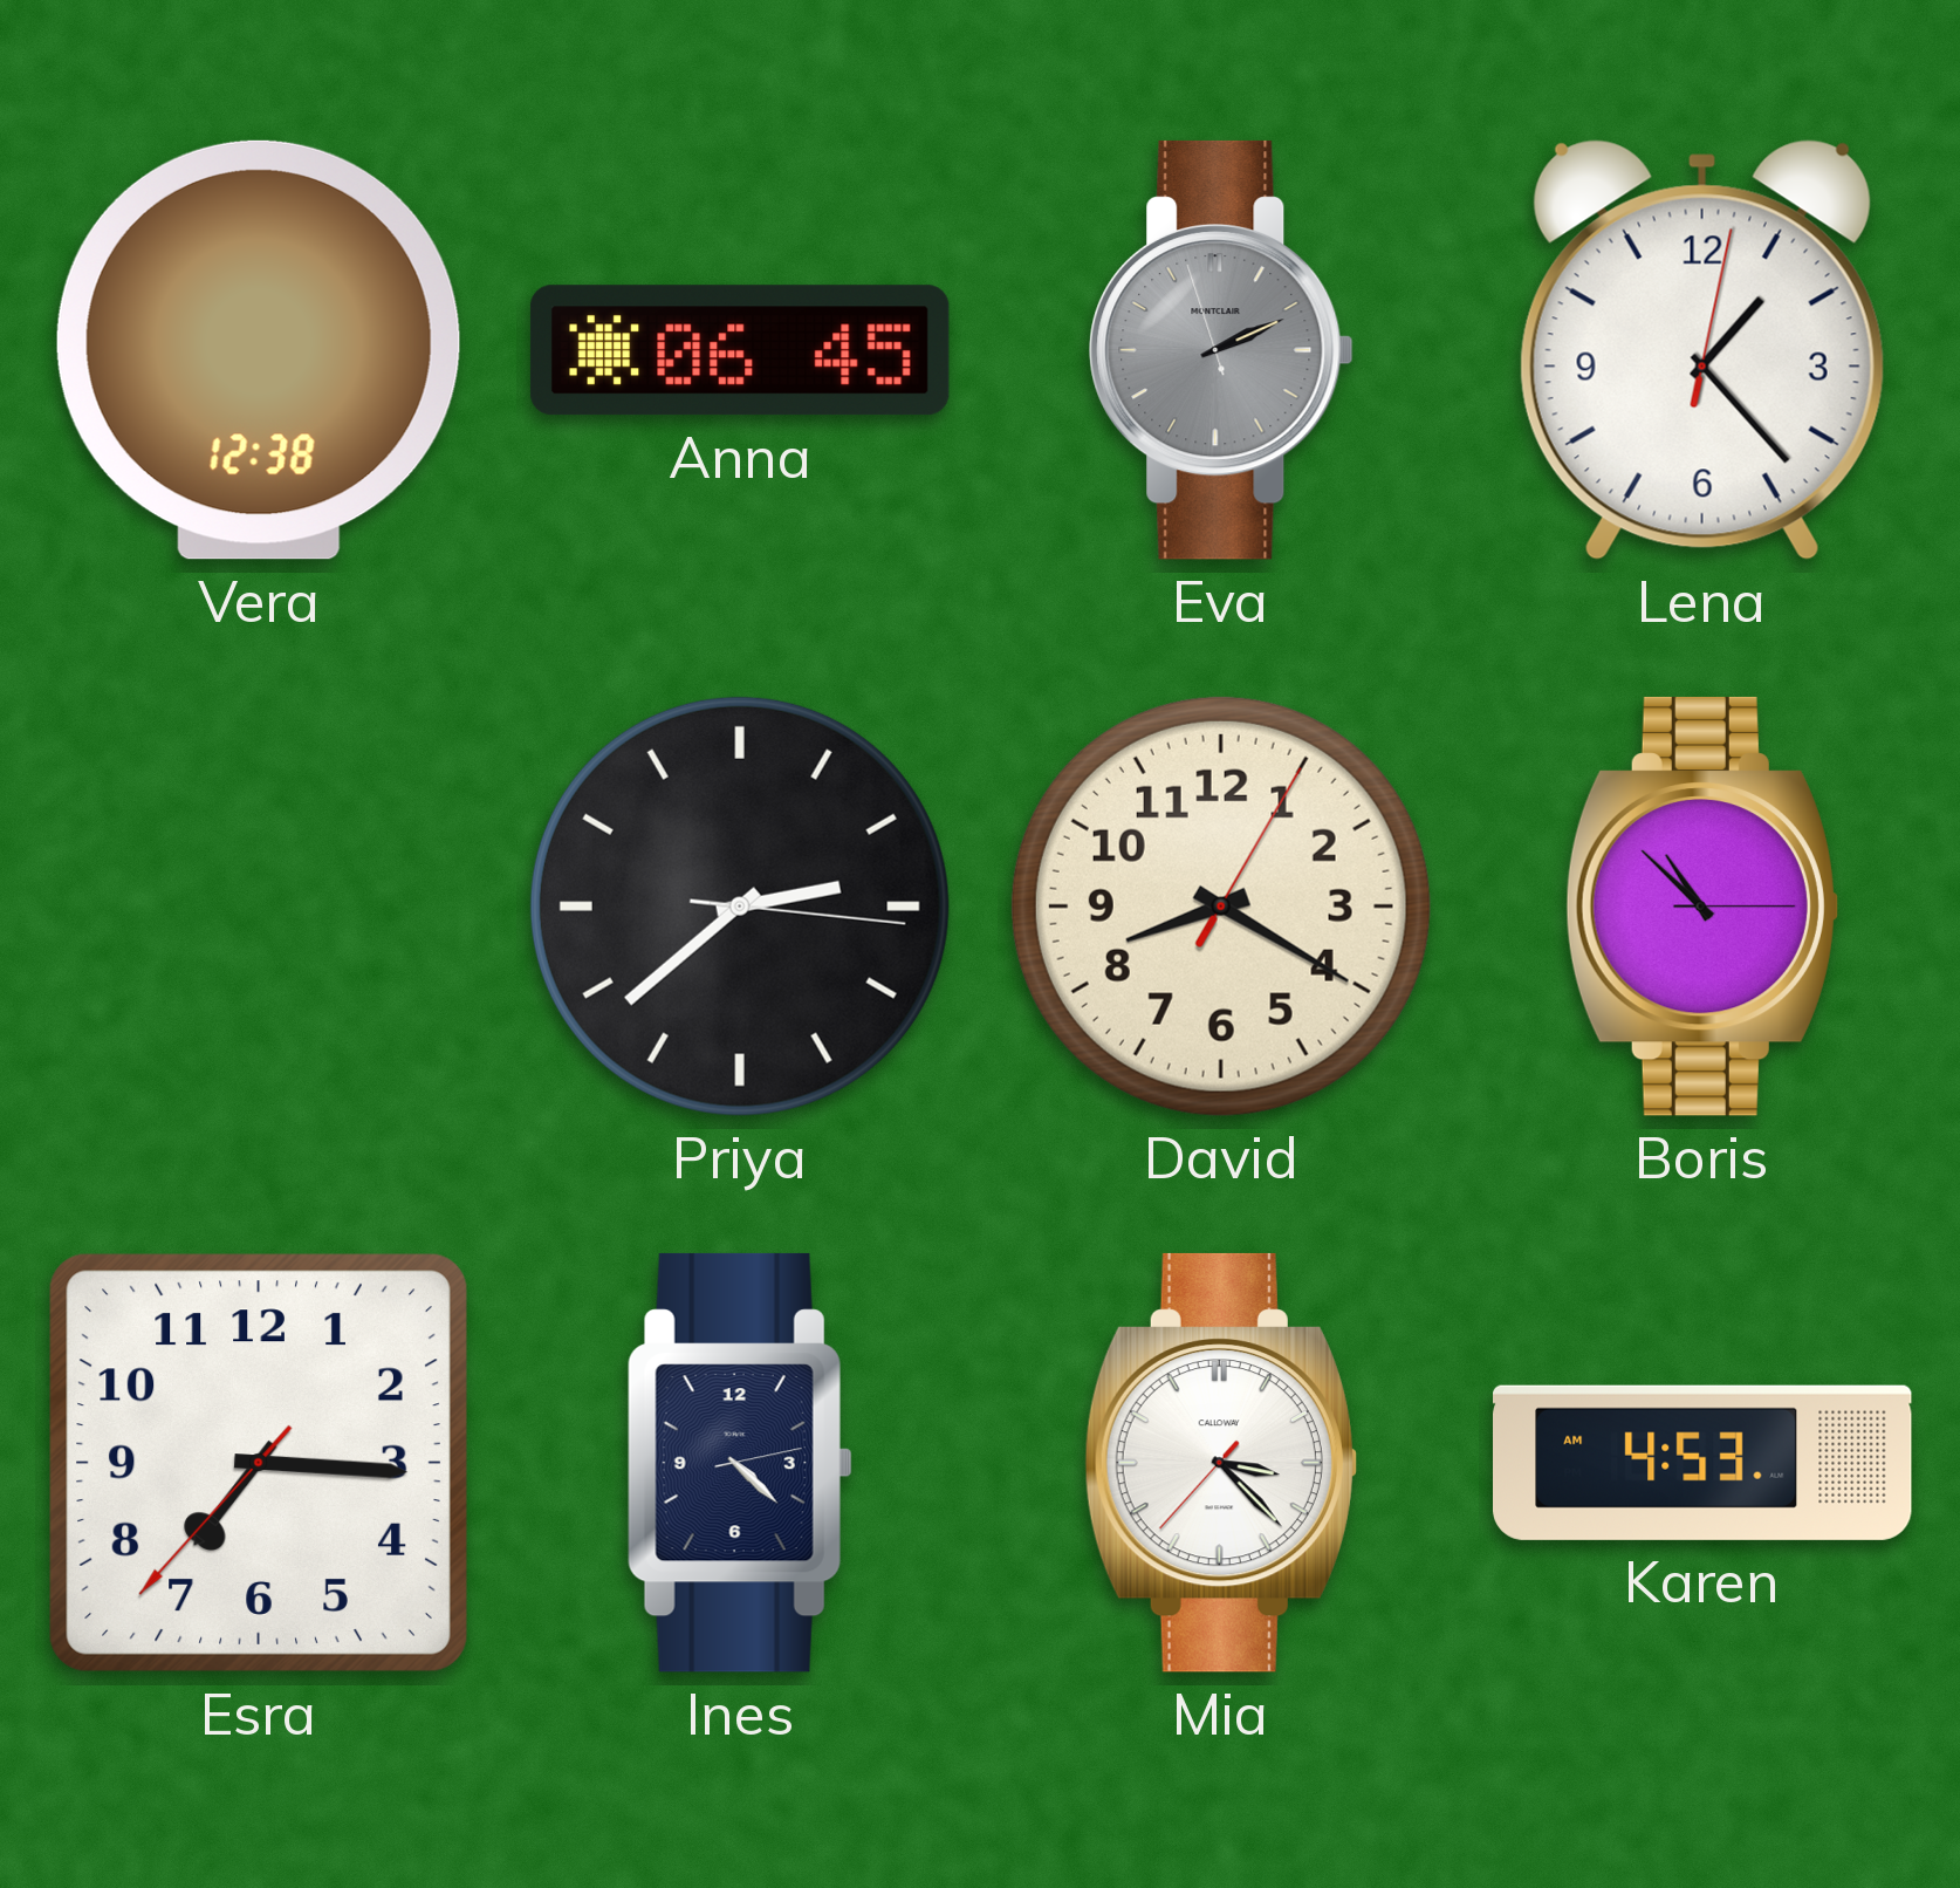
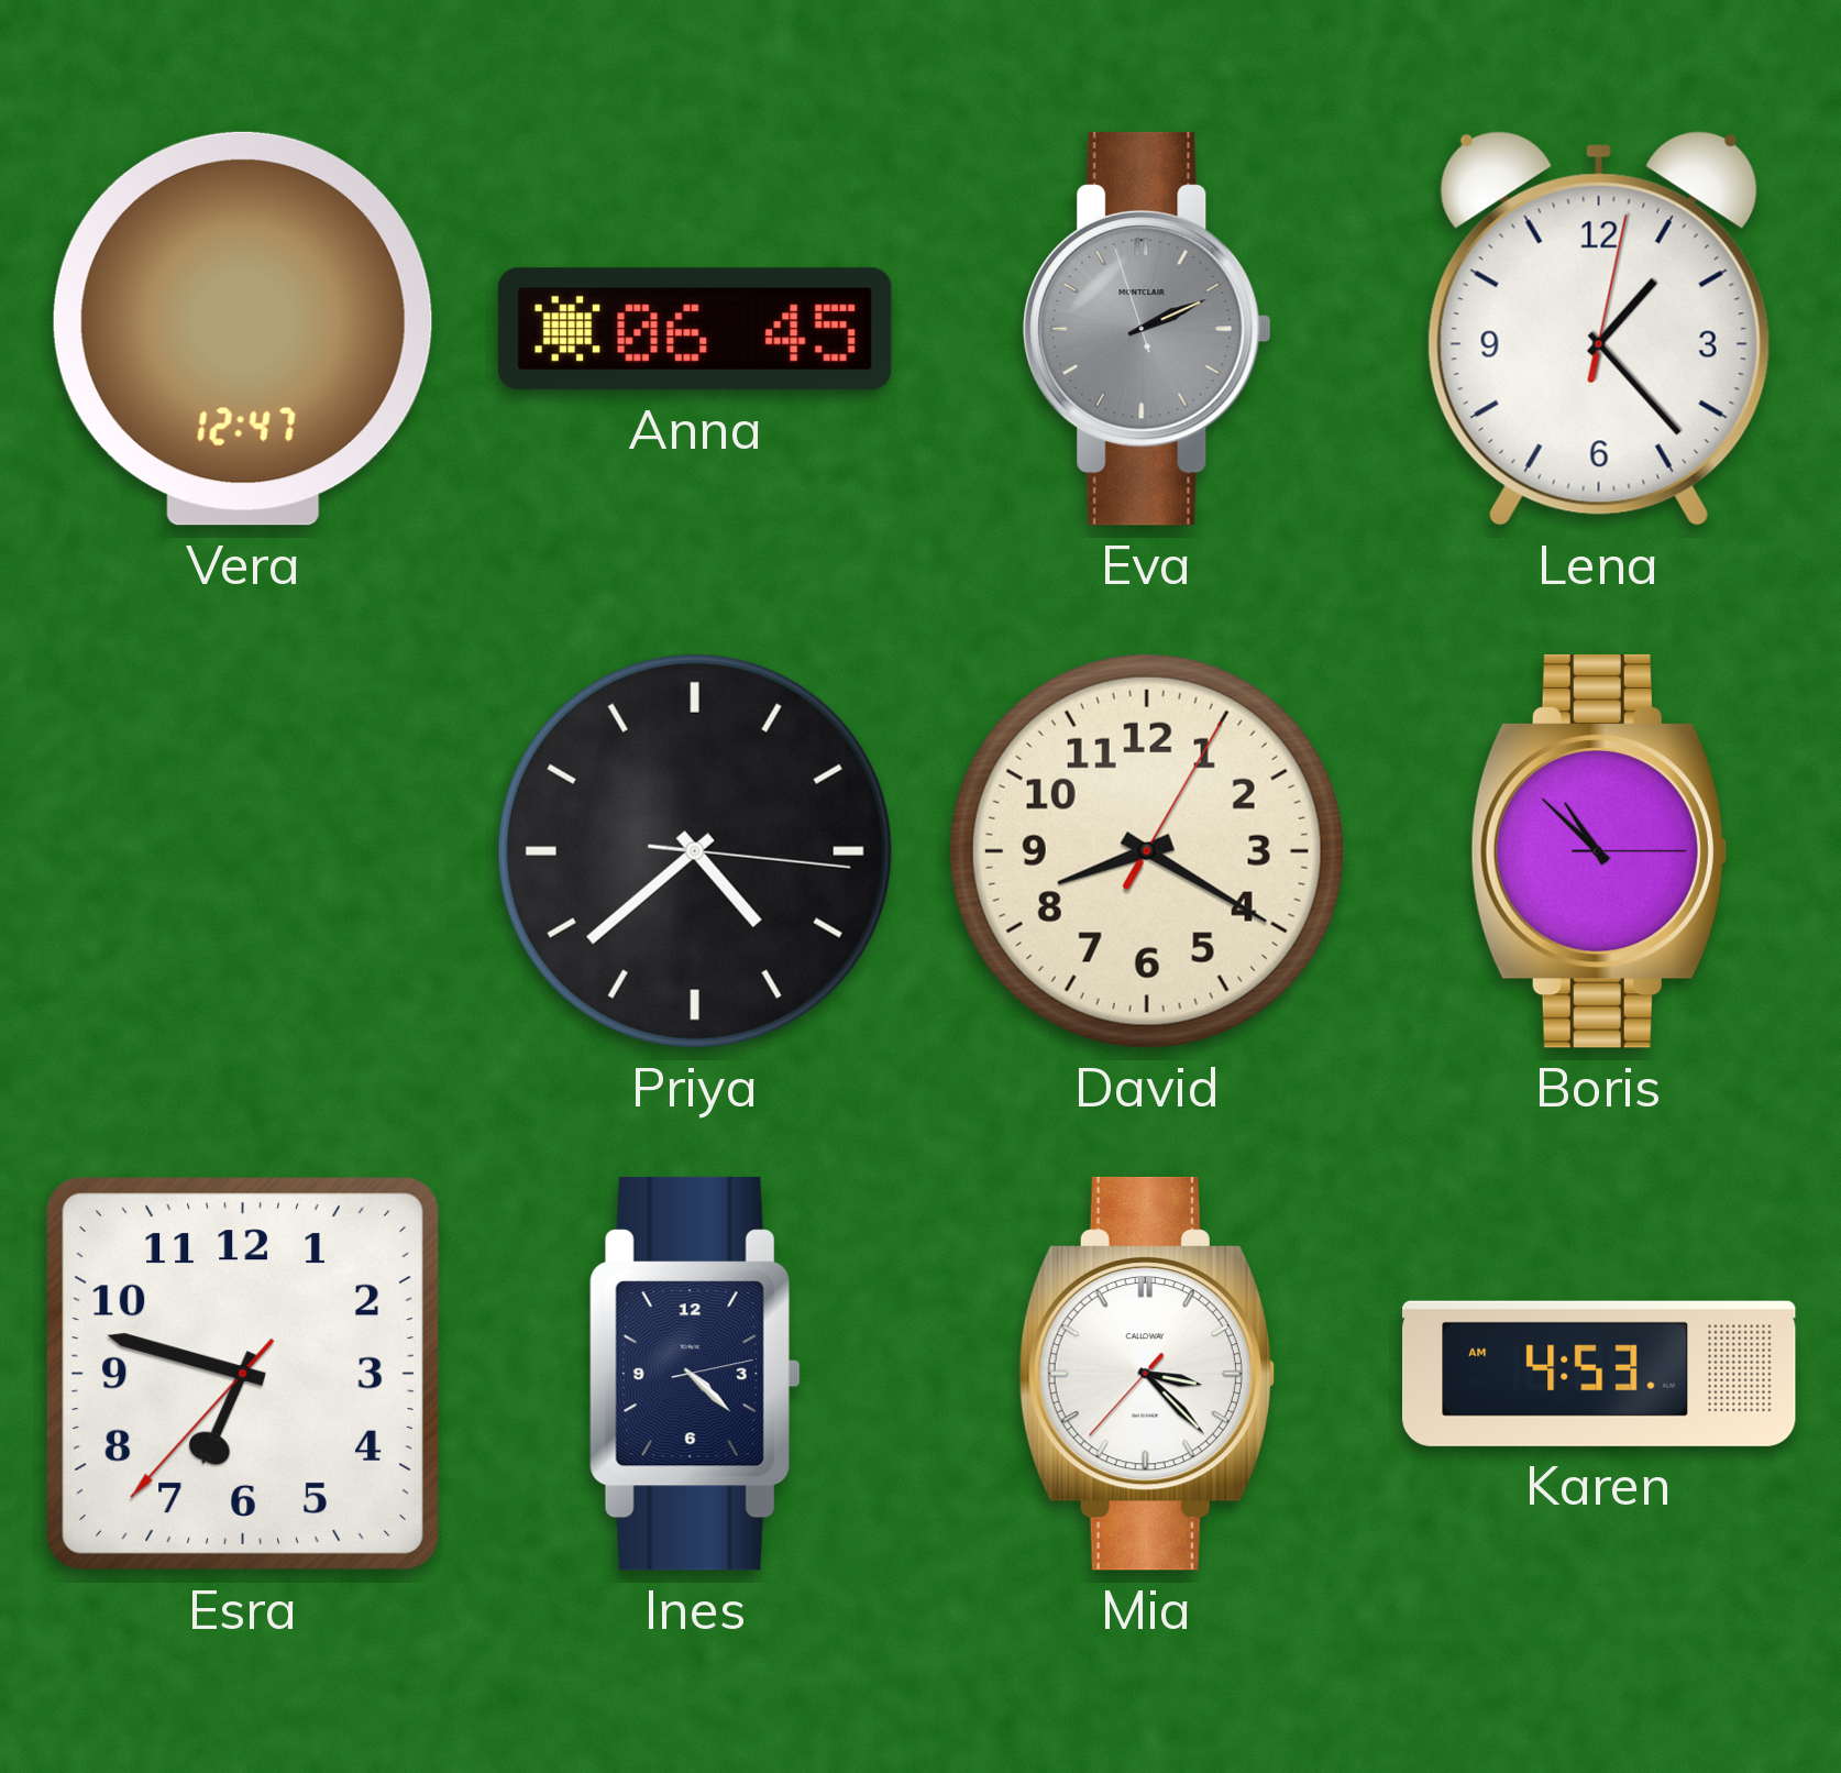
Vera: 12:38 -> 12:47 (243, 329)
Priya: 2:38 -> 4:38 (695, 851)
Esra: 7:15 -> 6:47 (243, 1374)
